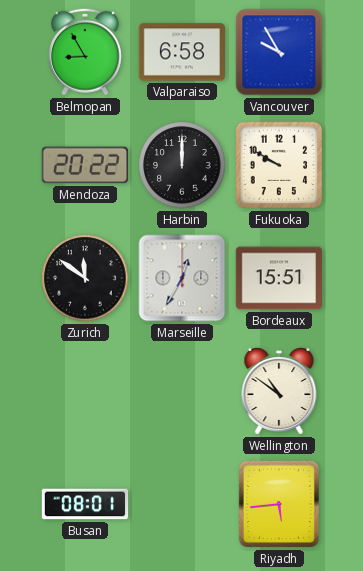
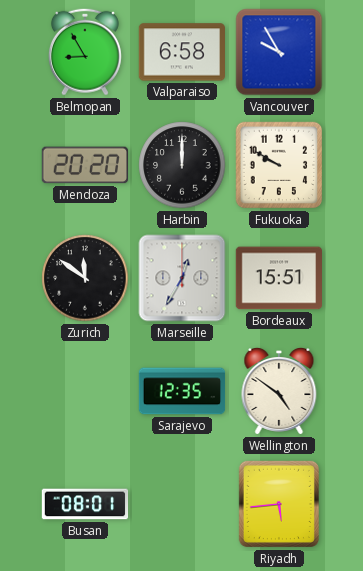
Mendoza: 20:22 -> 20:20 (84, 165)
Sarajevo: none -> 12:35 (182, 391)
Wellington: 10:51 -> 4:51 (279, 392)
